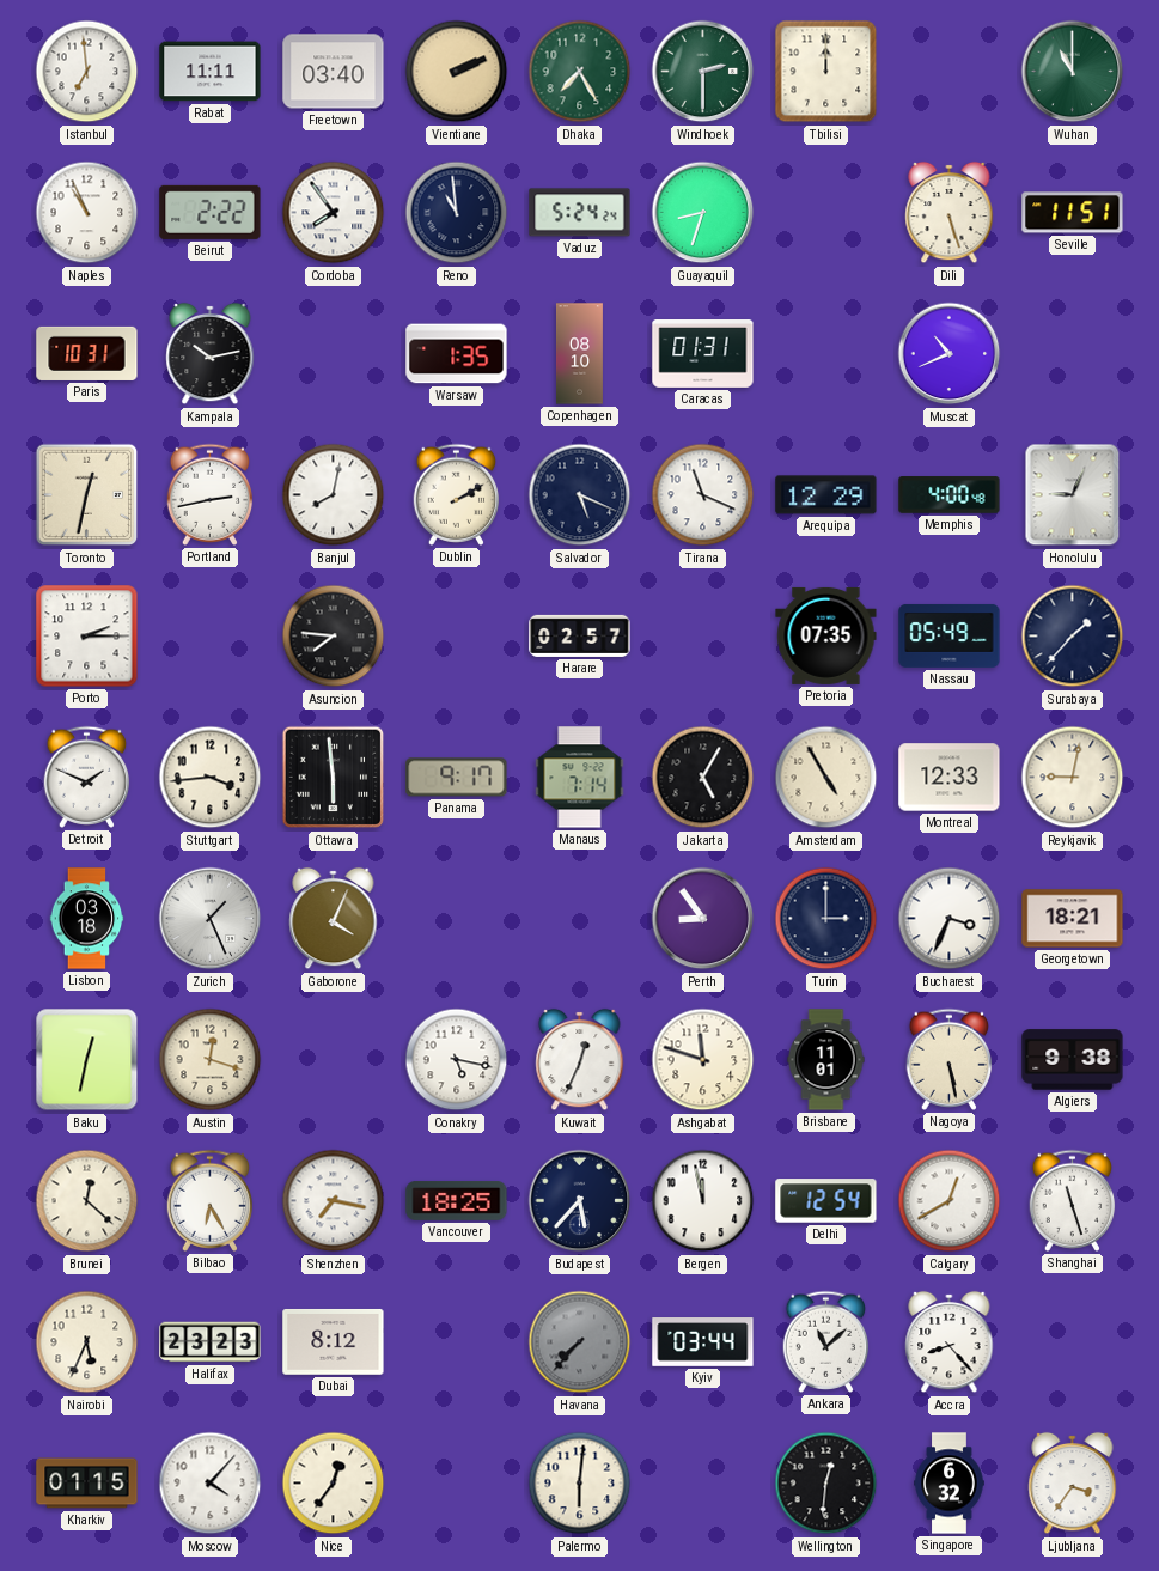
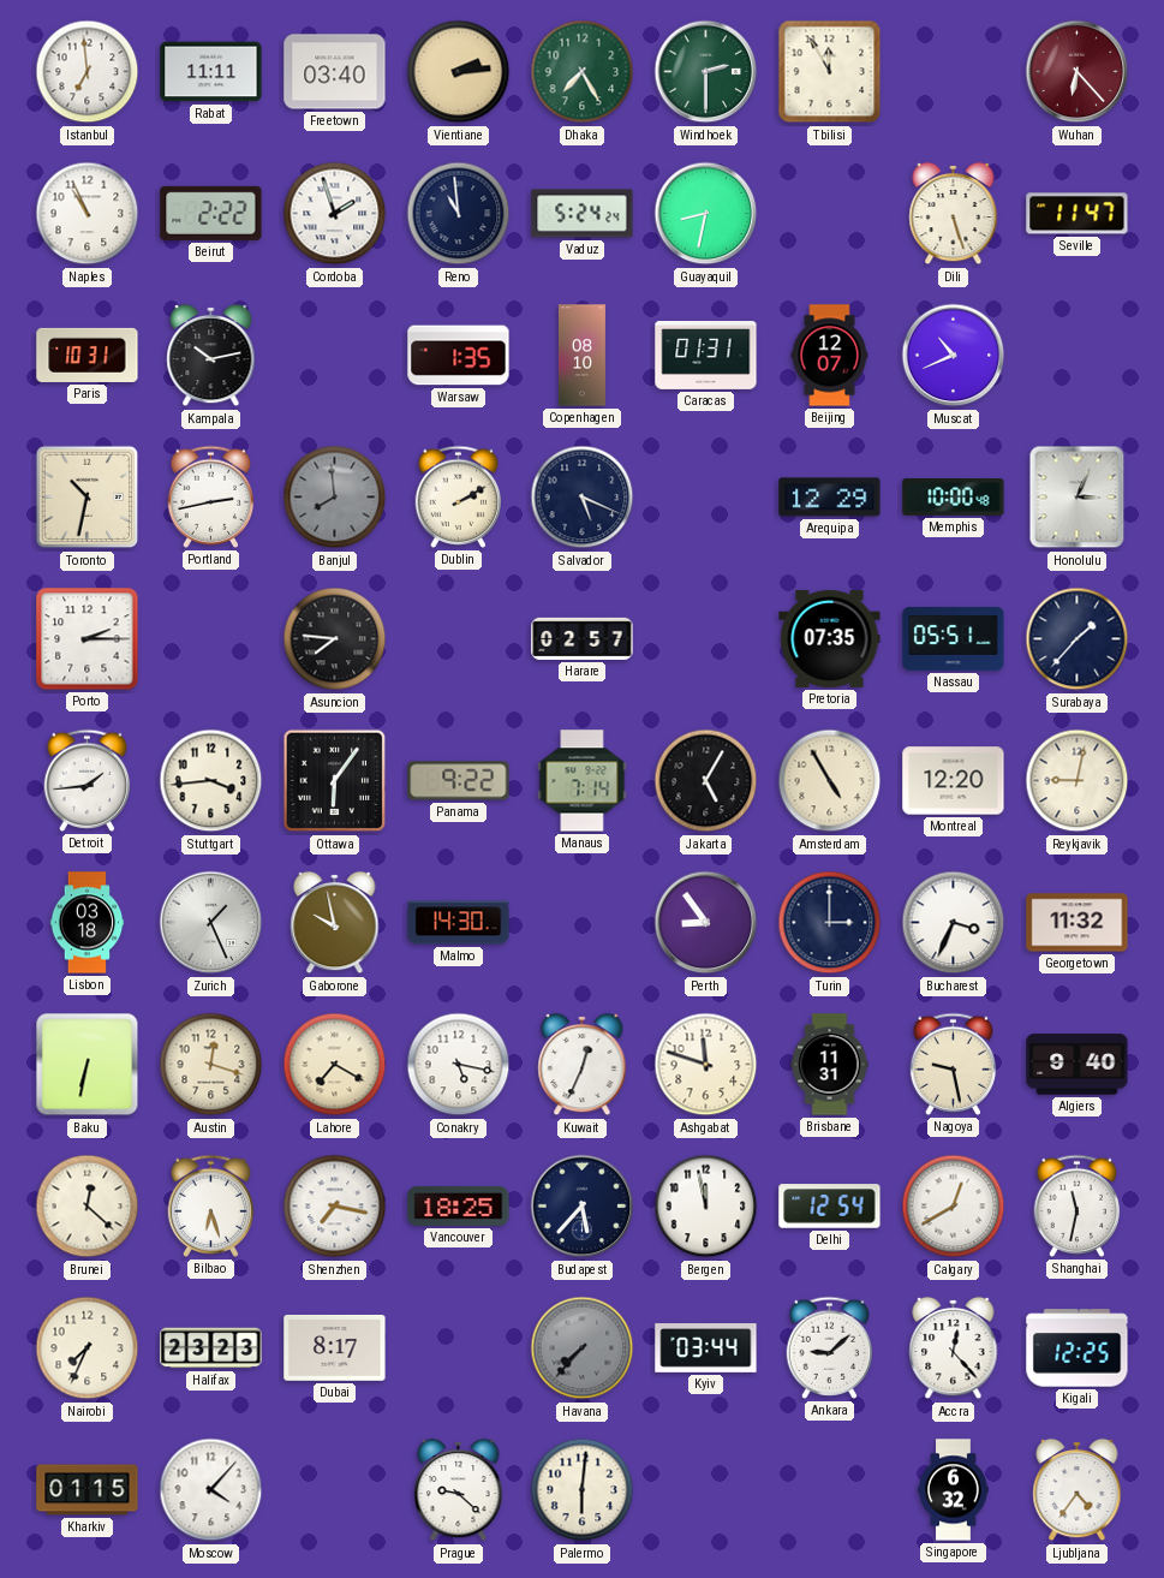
Vientiane: 2:11 -> 2:14 (459, 72)
Tbilisi: 12:00 -> 11:55 (830, 72)
Wuhan: 11:00 -> 6:23 (1078, 72)
Wuhan dial: green -> burgundy (1078, 72)
Cordoba: 7:54 -> 1:57 (335, 214)
Guayaquil: 8:33 -> 8:32 (706, 214)
Seville: 11:51 -> 11:47 (1078, 214)
Beijing: none -> 12:07 (830, 356)
Toronto: 12:32 -> 10:32 (88, 498)
Banjul: 8:02 -> 7:59 (335, 498)
Banjul dial: white -> grey (335, 498)
Tirana: 11:19 -> none (703, 495)
Memphis: 4:00 -> 10:00 (954, 498)
Honolulu: 9:04 -> 3:04 (1078, 498)
Nassau: 05:49 -> 05:51 (954, 638)
Detroit: 1:49 -> 1:44 (88, 780)
Ottawa: 5:59 -> 6:06 (335, 781)
Panama: 9:17 -> 9:22 (459, 781)
Montreal: 12:33 -> 12:20 (954, 781)
Gaborone: 4:04 -> 9:58 (335, 923)
Malmo: none -> 14:30 (459, 923)
Georgetown: 18:21 -> 11:32 (1078, 923)
Baku: 12:32 -> 6:32 (88, 1065)
Lahore: none -> 7:20 (335, 1065)
Brisbane: 11:01 -> 11:31 (830, 1065)
Nagoya: 5:28 -> 9:28 (954, 1064)
Algiers: 9:38 -> 9:40 (1078, 1065)
Bilbao: 6:25 -> 6:27 (211, 1205)
Shanghai: 11:27 -> 11:32 (1078, 1205)
Nairobi: 5:34 -> 7:34 (88, 1348)
Dubai: 8:12 -> 8:17 (335, 1348)
Ankara: 11:08 -> 9:08 (830, 1347)
Accra: 8:23 -> 12:23 (954, 1348)
Kigali: none -> 12:25 (1078, 1348)
Nice: 12:36 -> none (334, 1484)
Prague: none -> 9:22 (459, 1490)
Wellington: 12:31 -> none (826, 1484)
Ljubljana: 3:36 -> 4:36 (1078, 1490)
